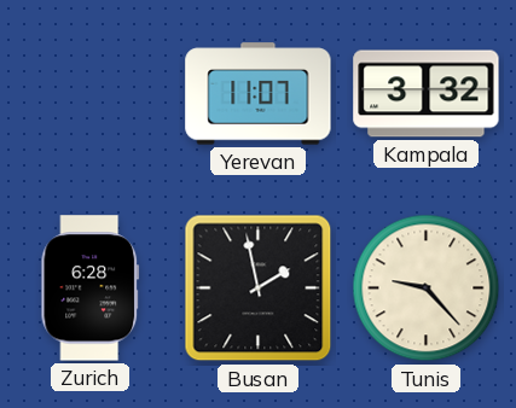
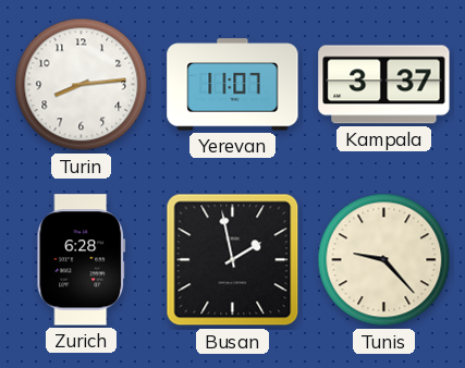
Turin: none -> 8:14 (82, 85)
Kampala: 3:32 -> 3:37 (384, 85)
